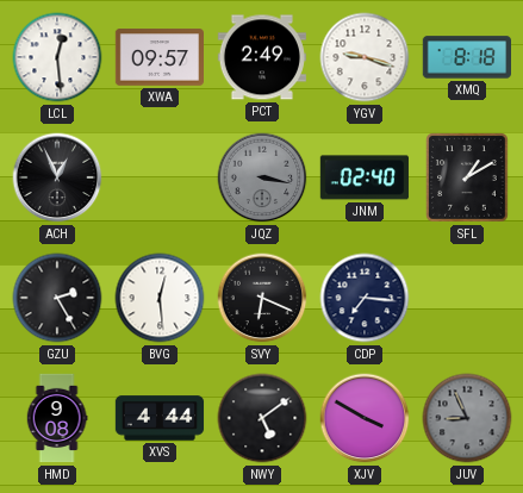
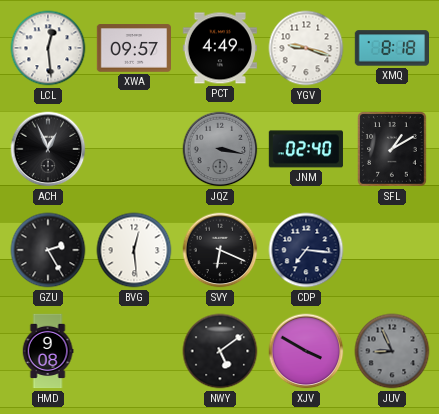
PCT: 2:49 -> 4:49 (219, 48)
XVS: 4:44 -> none (160, 418)
